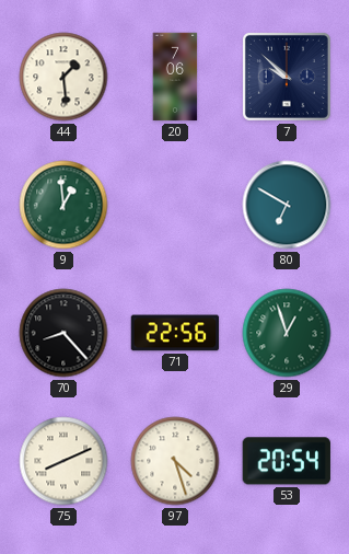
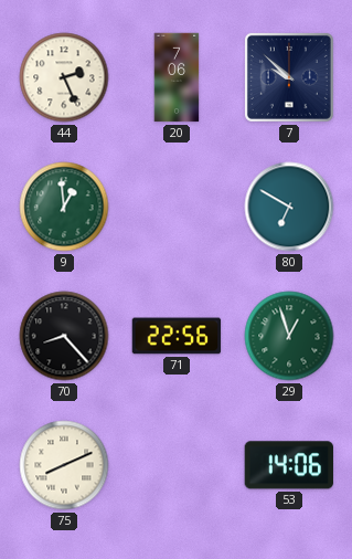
44: 1:29 -> 2:26 (64, 77)
97: 4:27 -> none (175, 461)
53: 20:54 -> 14:06 (288, 465)
